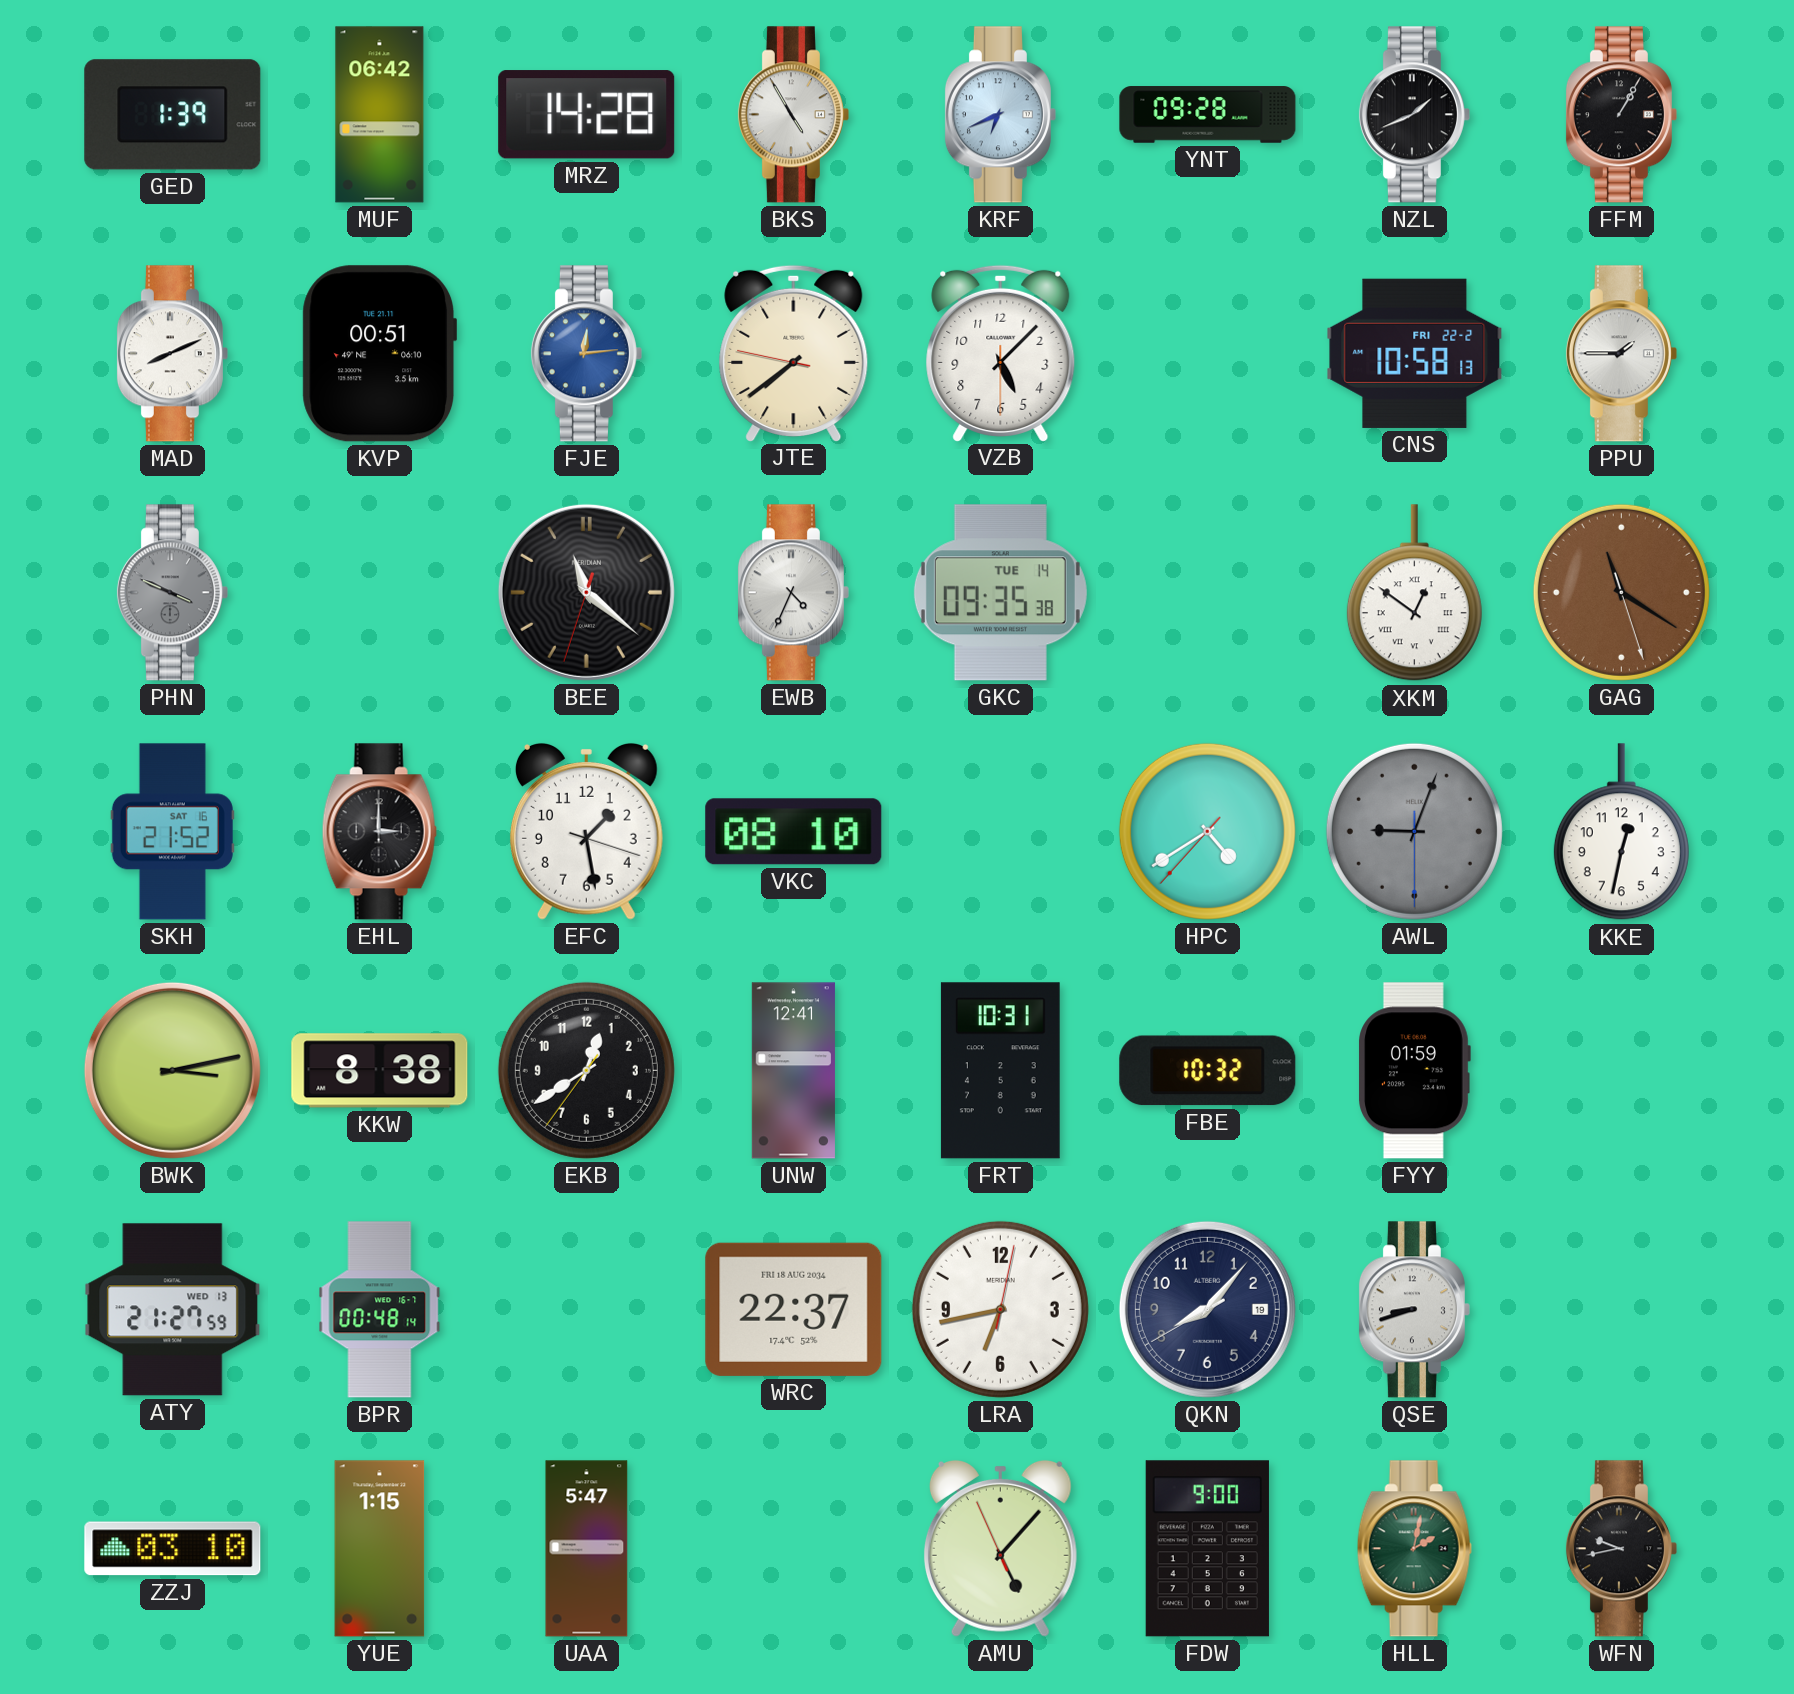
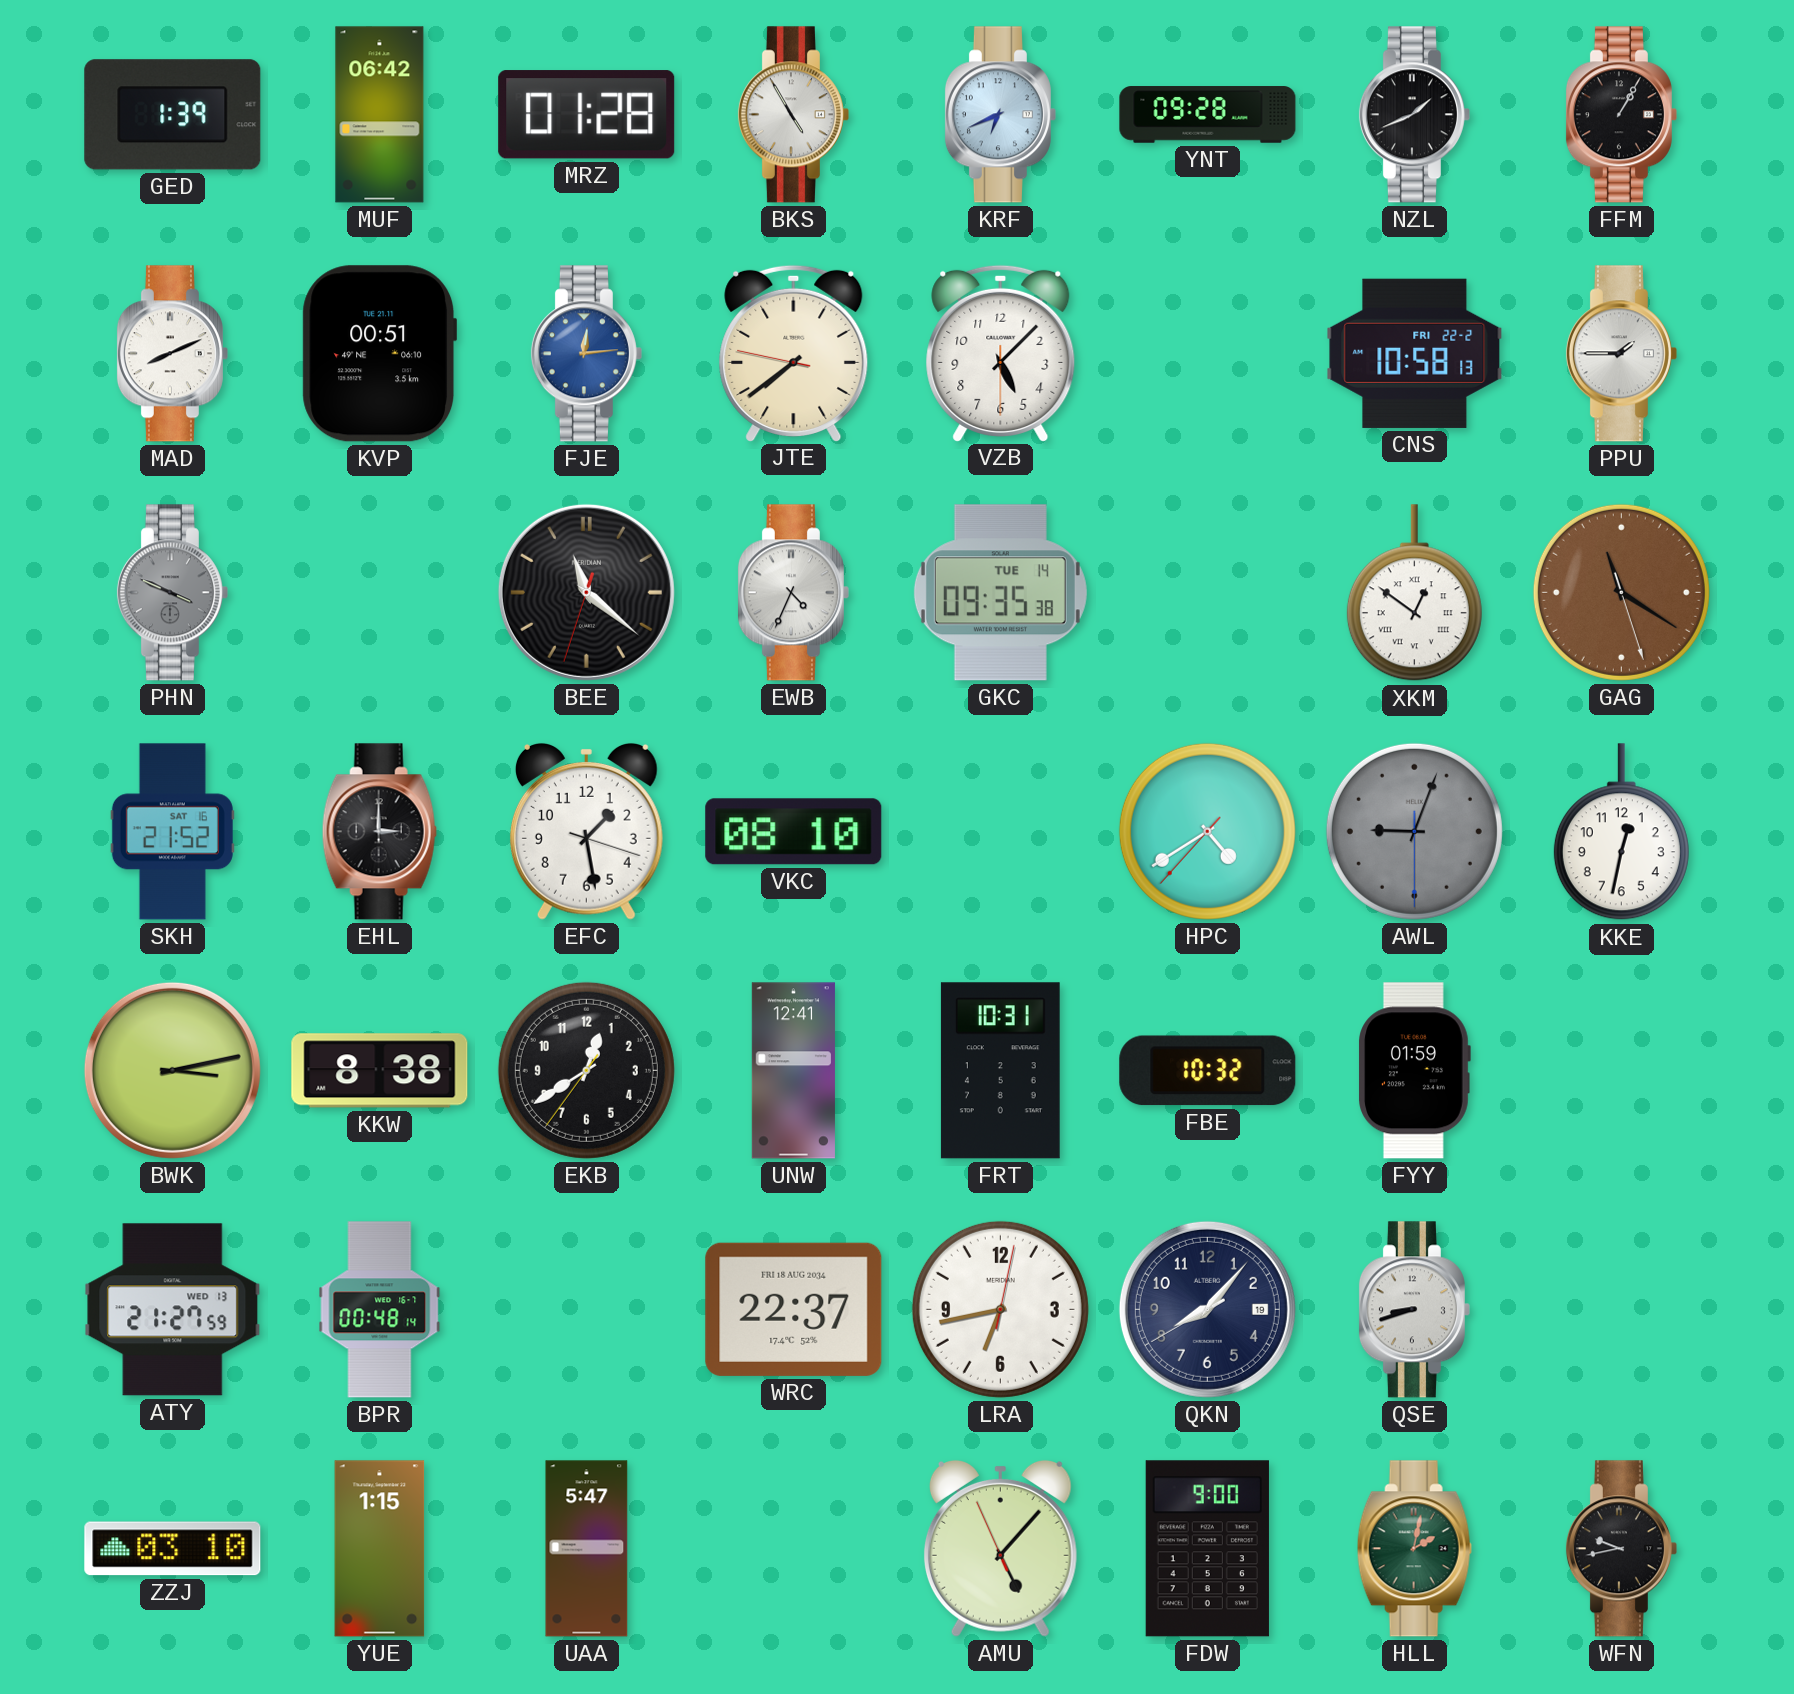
MRZ: 14:28 -> 01:28 (587, 115)
